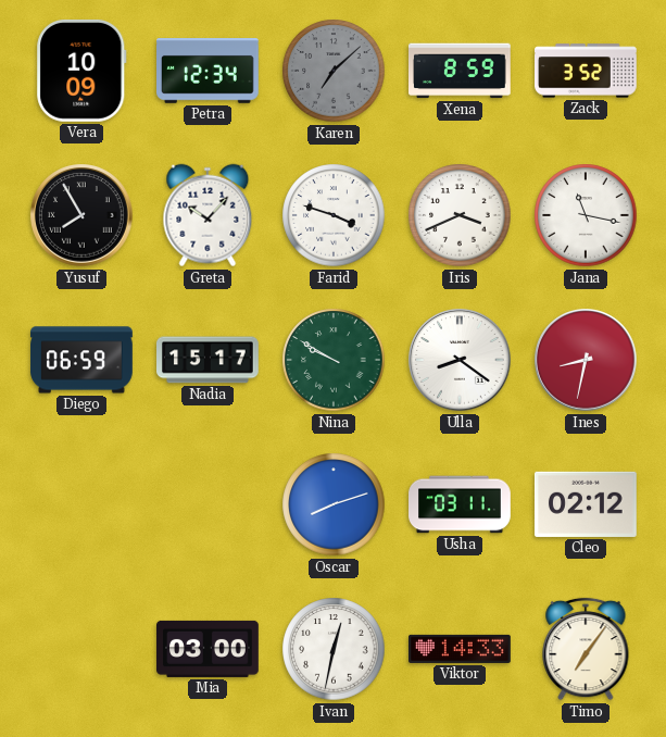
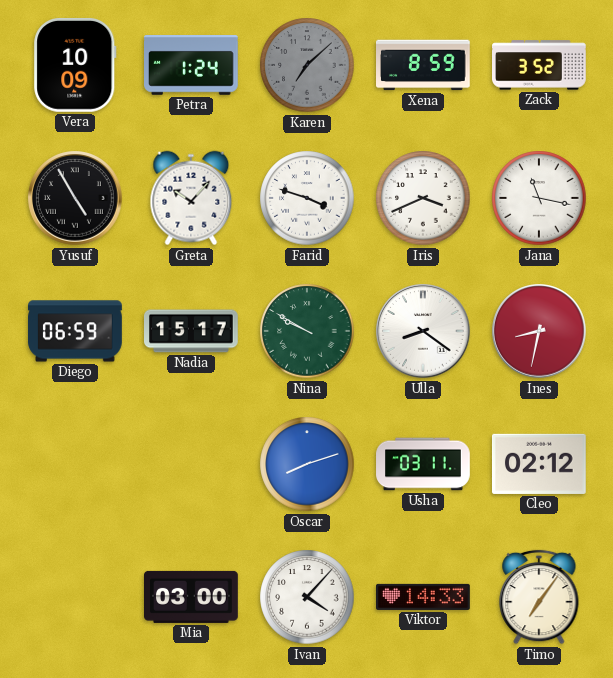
Petra: 12:34 -> 1:24 (192, 66)
Yusuf: 7:55 -> 4:55 (75, 198)
Ivan: 12:32 -> 4:07 (307, 597)
